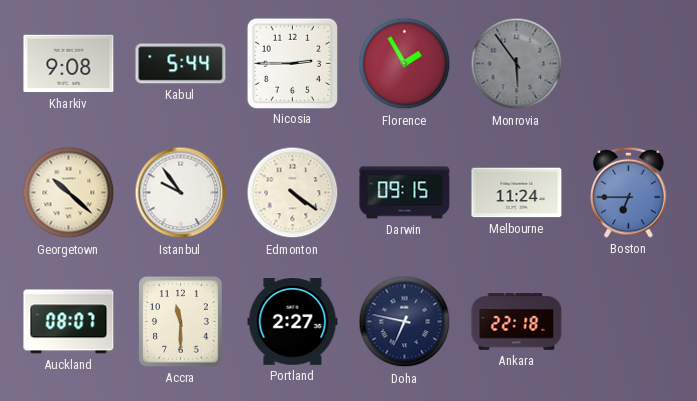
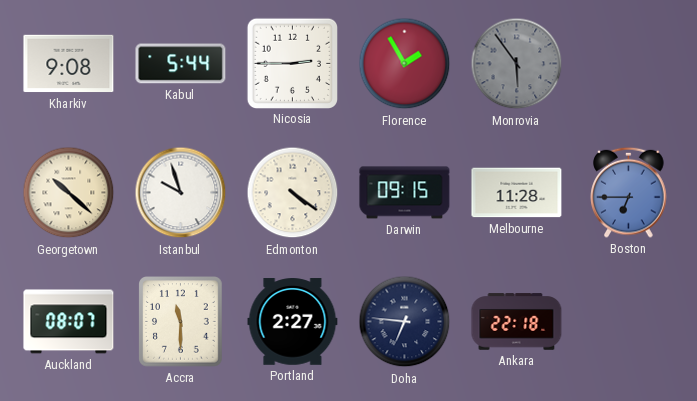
Istanbul: 9:54 -> 9:57 (181, 193)
Melbourne: 11:24 -> 11:28 (517, 193)
Doha: 6:47 -> 6:46 (405, 322)
